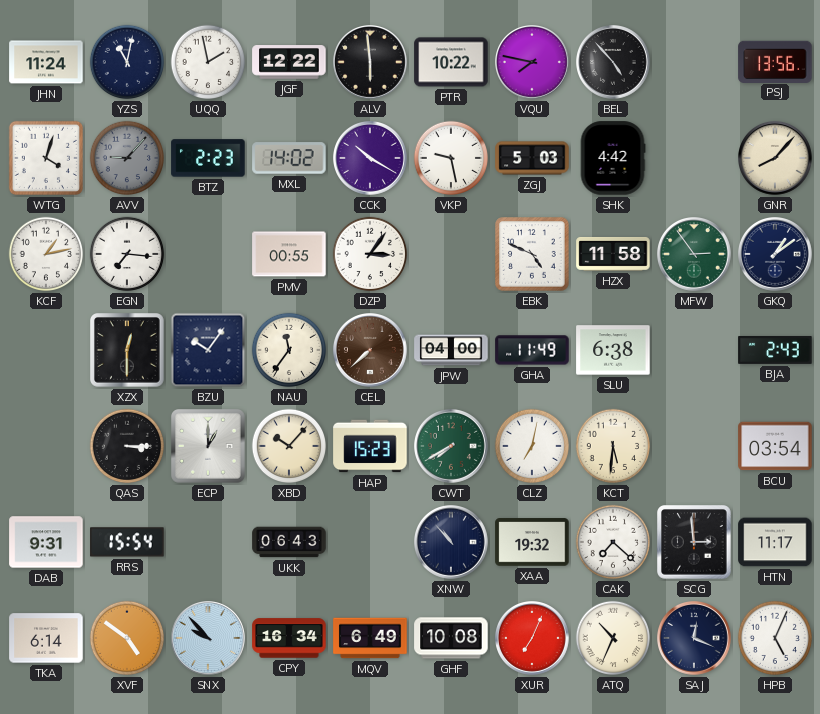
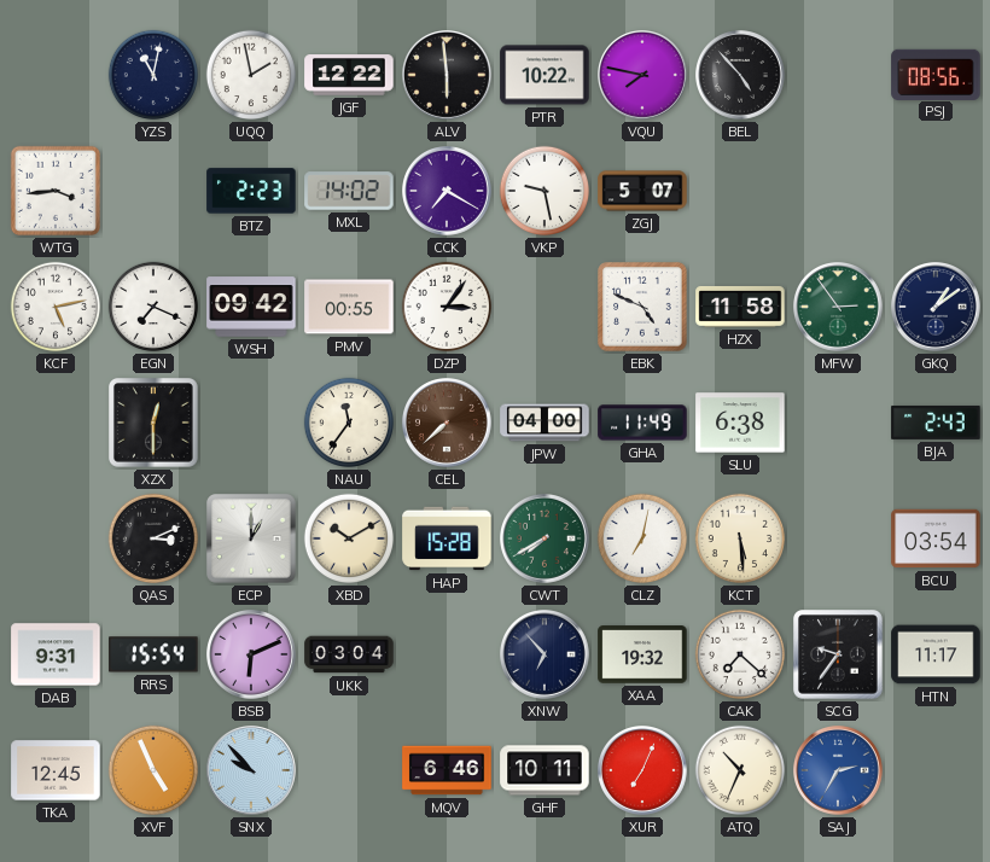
JHN: 11:24 -> none (46, 62)
PSJ: 13:56 -> 08:56 (936, 74)
WTG: 4:03 -> 3:44 (56, 191)
AVV: 9:07 -> none (127, 158)
CCK: 10:20 -> 7:20 (448, 192)
ZGJ: 5:03 -> 5:07 (642, 191)
SHK: 4:42 -> none (613, 158)
GNR: 8:07 -> none (776, 159)
KCF: 1:13 -> 5:13 (56, 307)
EGN: 7:16 -> 7:19 (153, 307)
WSH: none -> 09:42 (251, 307)
BZU: 10:06 -> none (208, 350)
QAS: 3:15 -> 3:11 (153, 538)
XBD: 10:07 -> 10:10 (349, 538)
HAP: 15:23 -> 15:28 (447, 538)
KCT: 5:31 -> 5:29 (740, 538)
BSB: none -> 6:11 (252, 656)
UKK: 06:43 -> 03:04 (349, 654)
XNW: 10:53 -> 6:53 (546, 656)
SCG: 2:59 -> 9:36 (839, 656)
TKA: 6:14 -> 12:45 (56, 770)
XVF: 4:51 -> 4:56 (153, 770)
CPY: 16:34 -> none (289, 638)
MQV: 6:49 -> 6:46 (447, 770)
GHF: 10:08 -> 10:11 (544, 770)
SAJ: 12:19 -> 2:35 (839, 771)
SAJ dial: navy -> blue (839, 771)
HPB: 5:04 -> none (775, 638)
